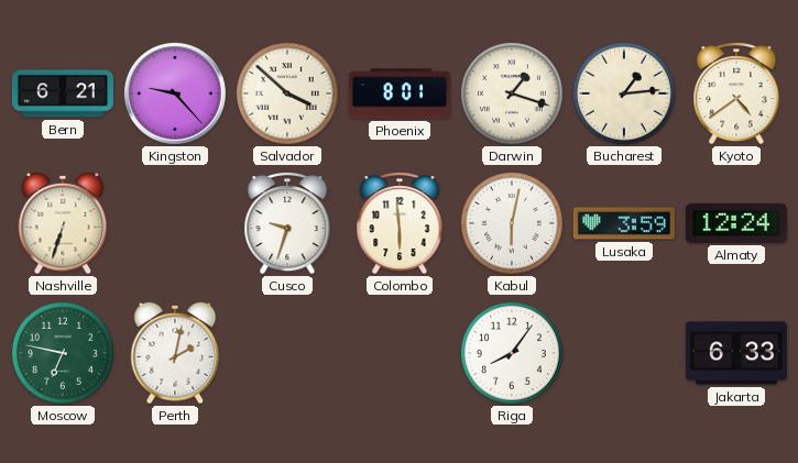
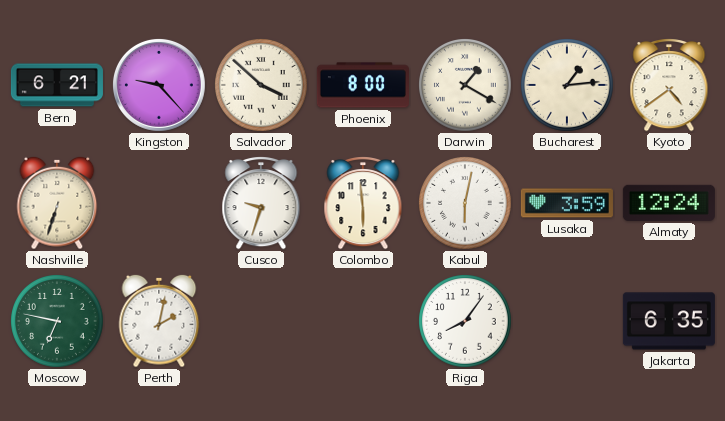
Phoenix: 8:01 -> 8:00 (363, 85)
Darwin: 1:18 -> 1:20 (466, 86)
Jakarta: 6:33 -> 6:35 (669, 321)
